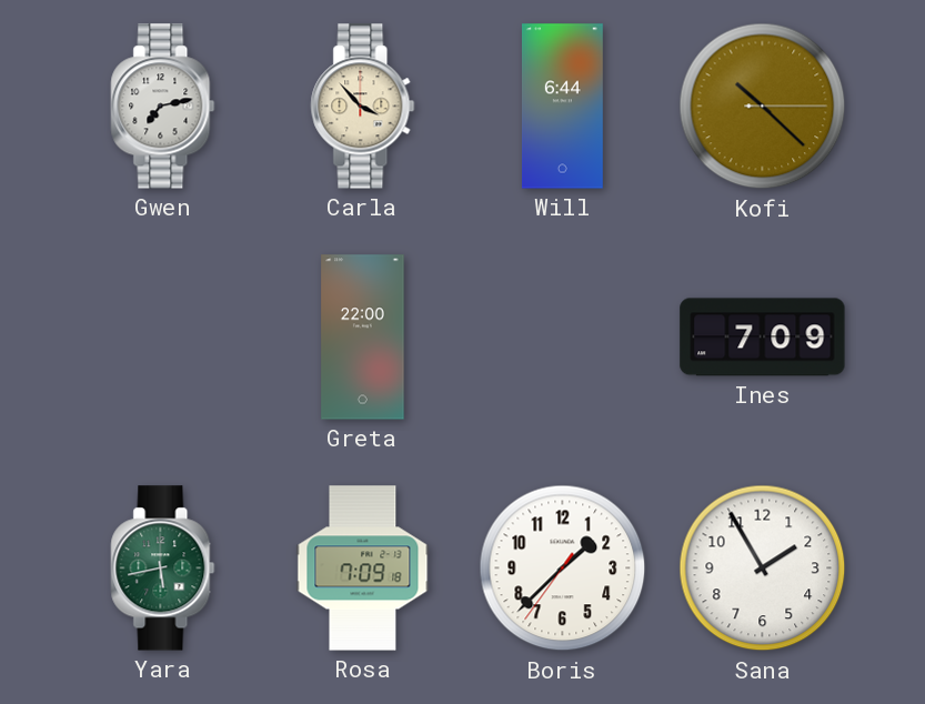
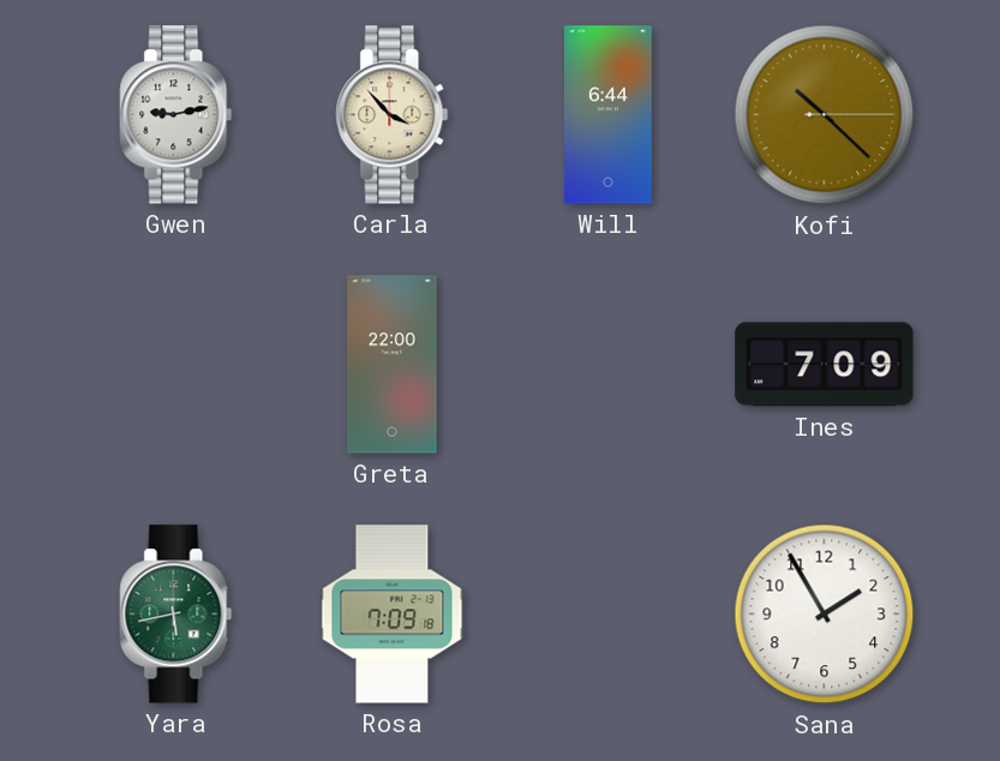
Gwen: 7:13 -> 9:13 (176, 115)
Boris: 1:37 -> none (563, 569)
